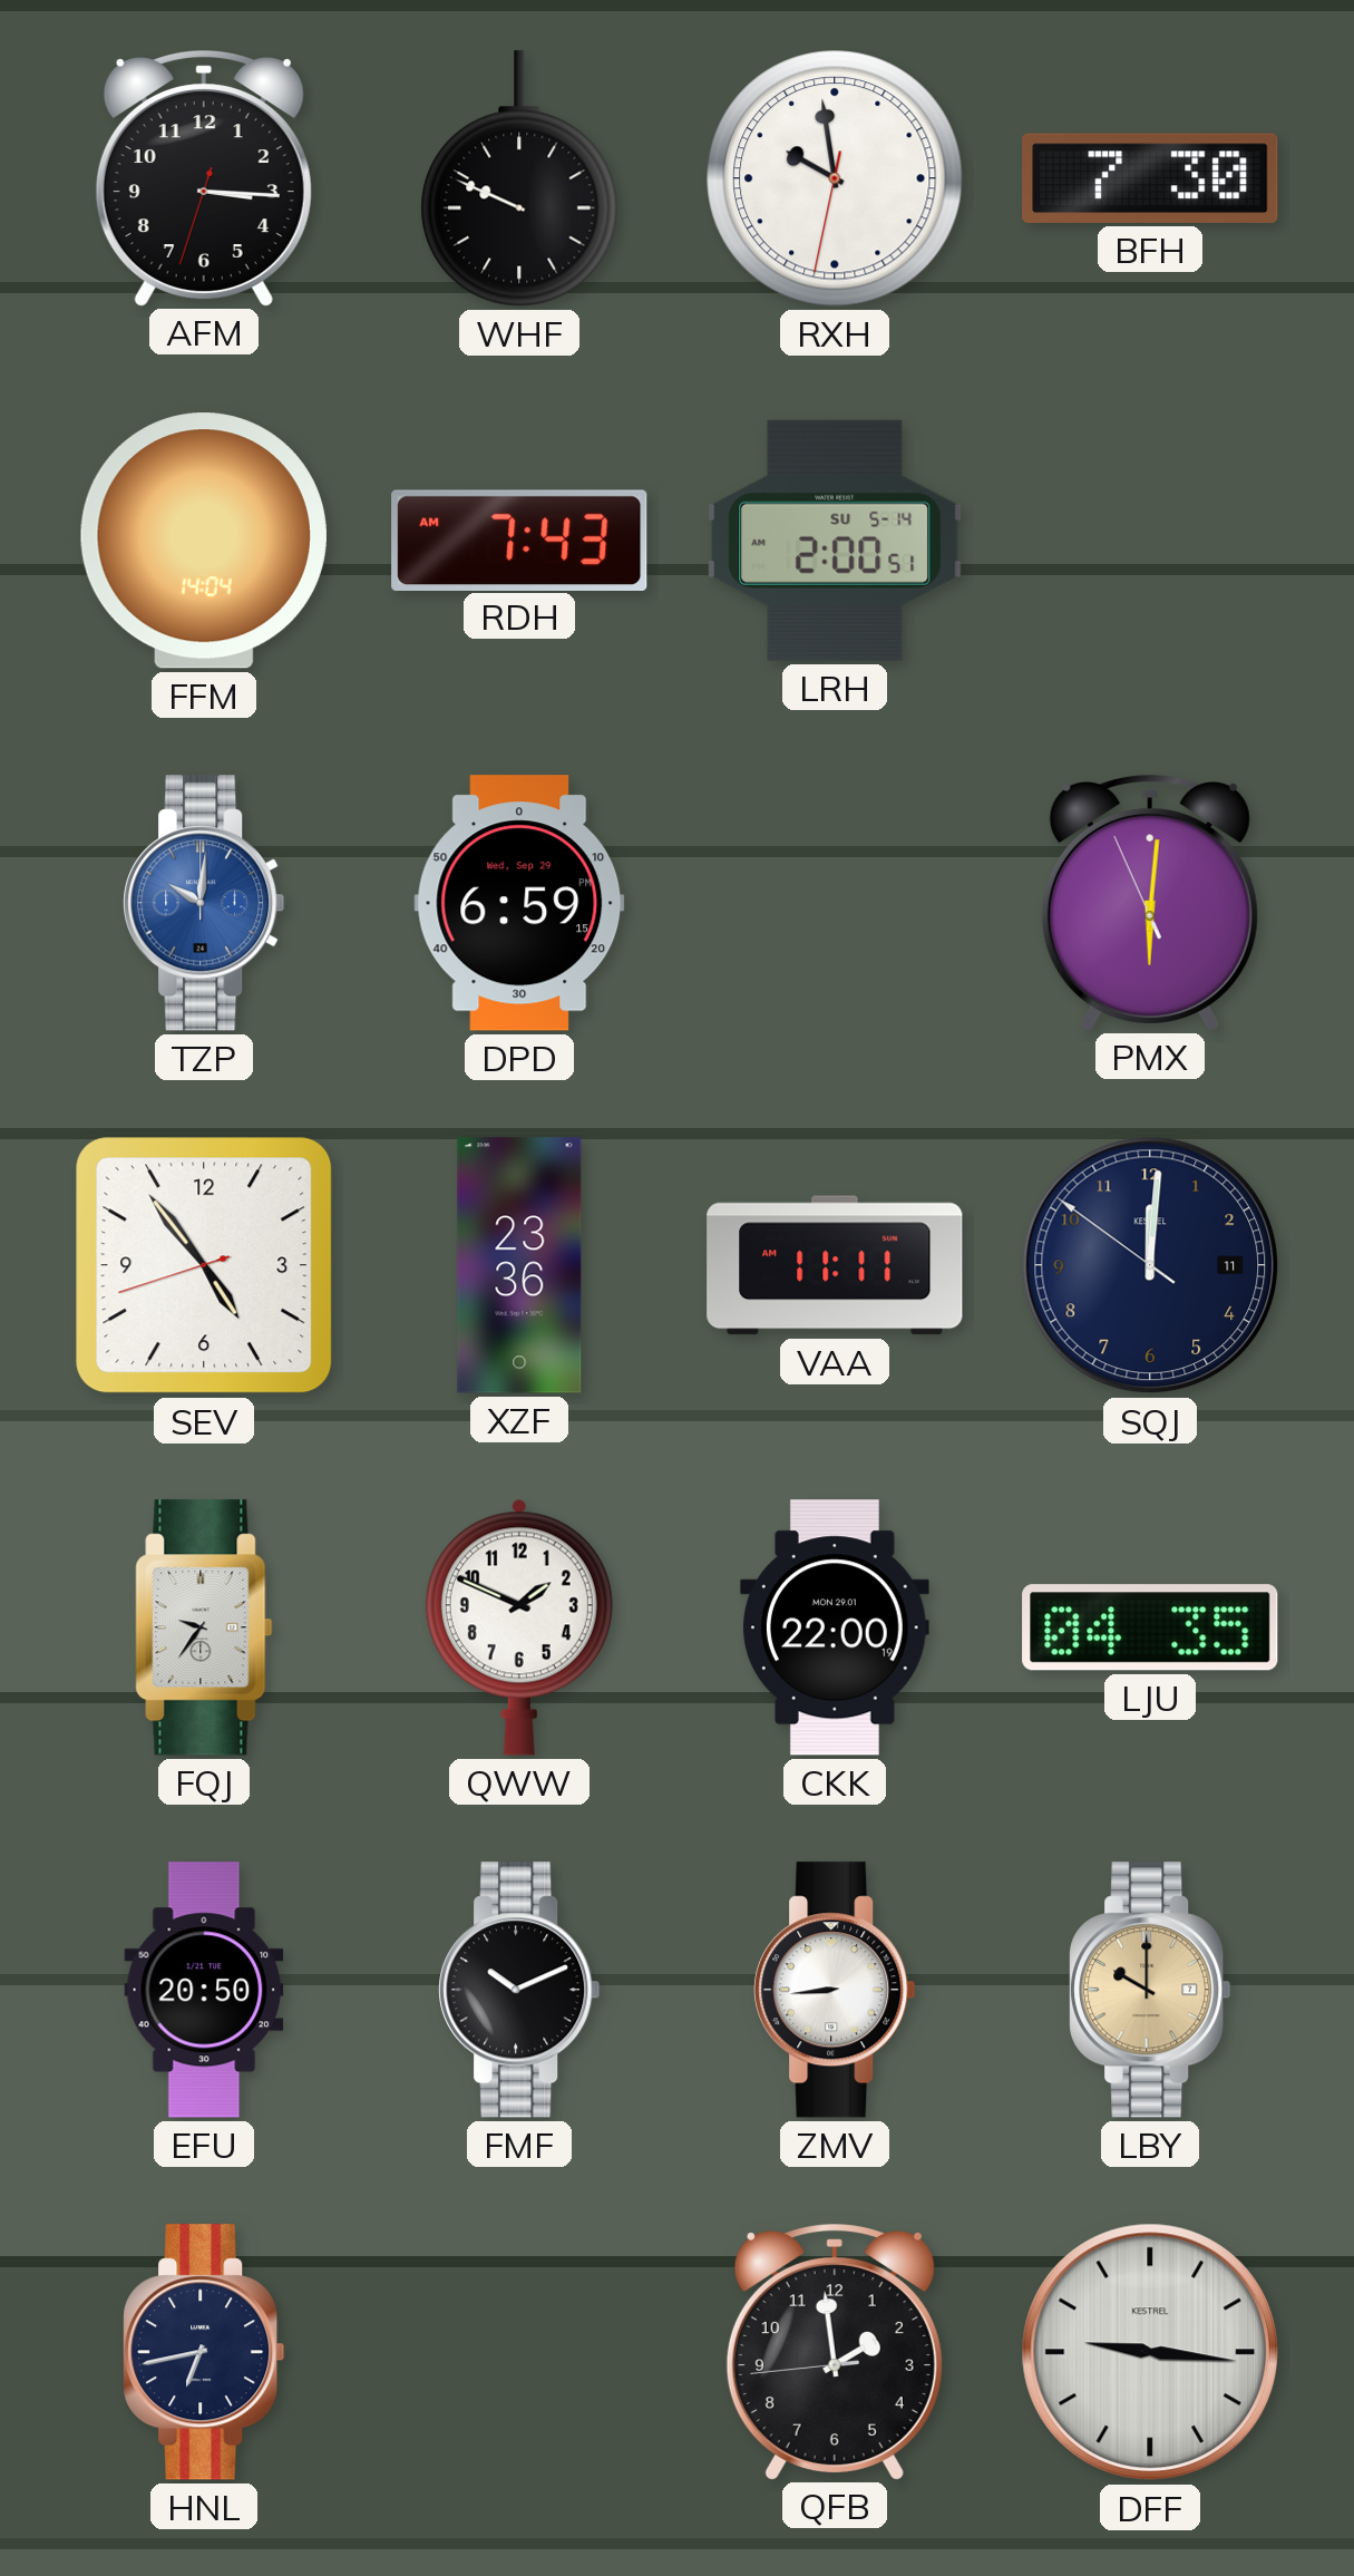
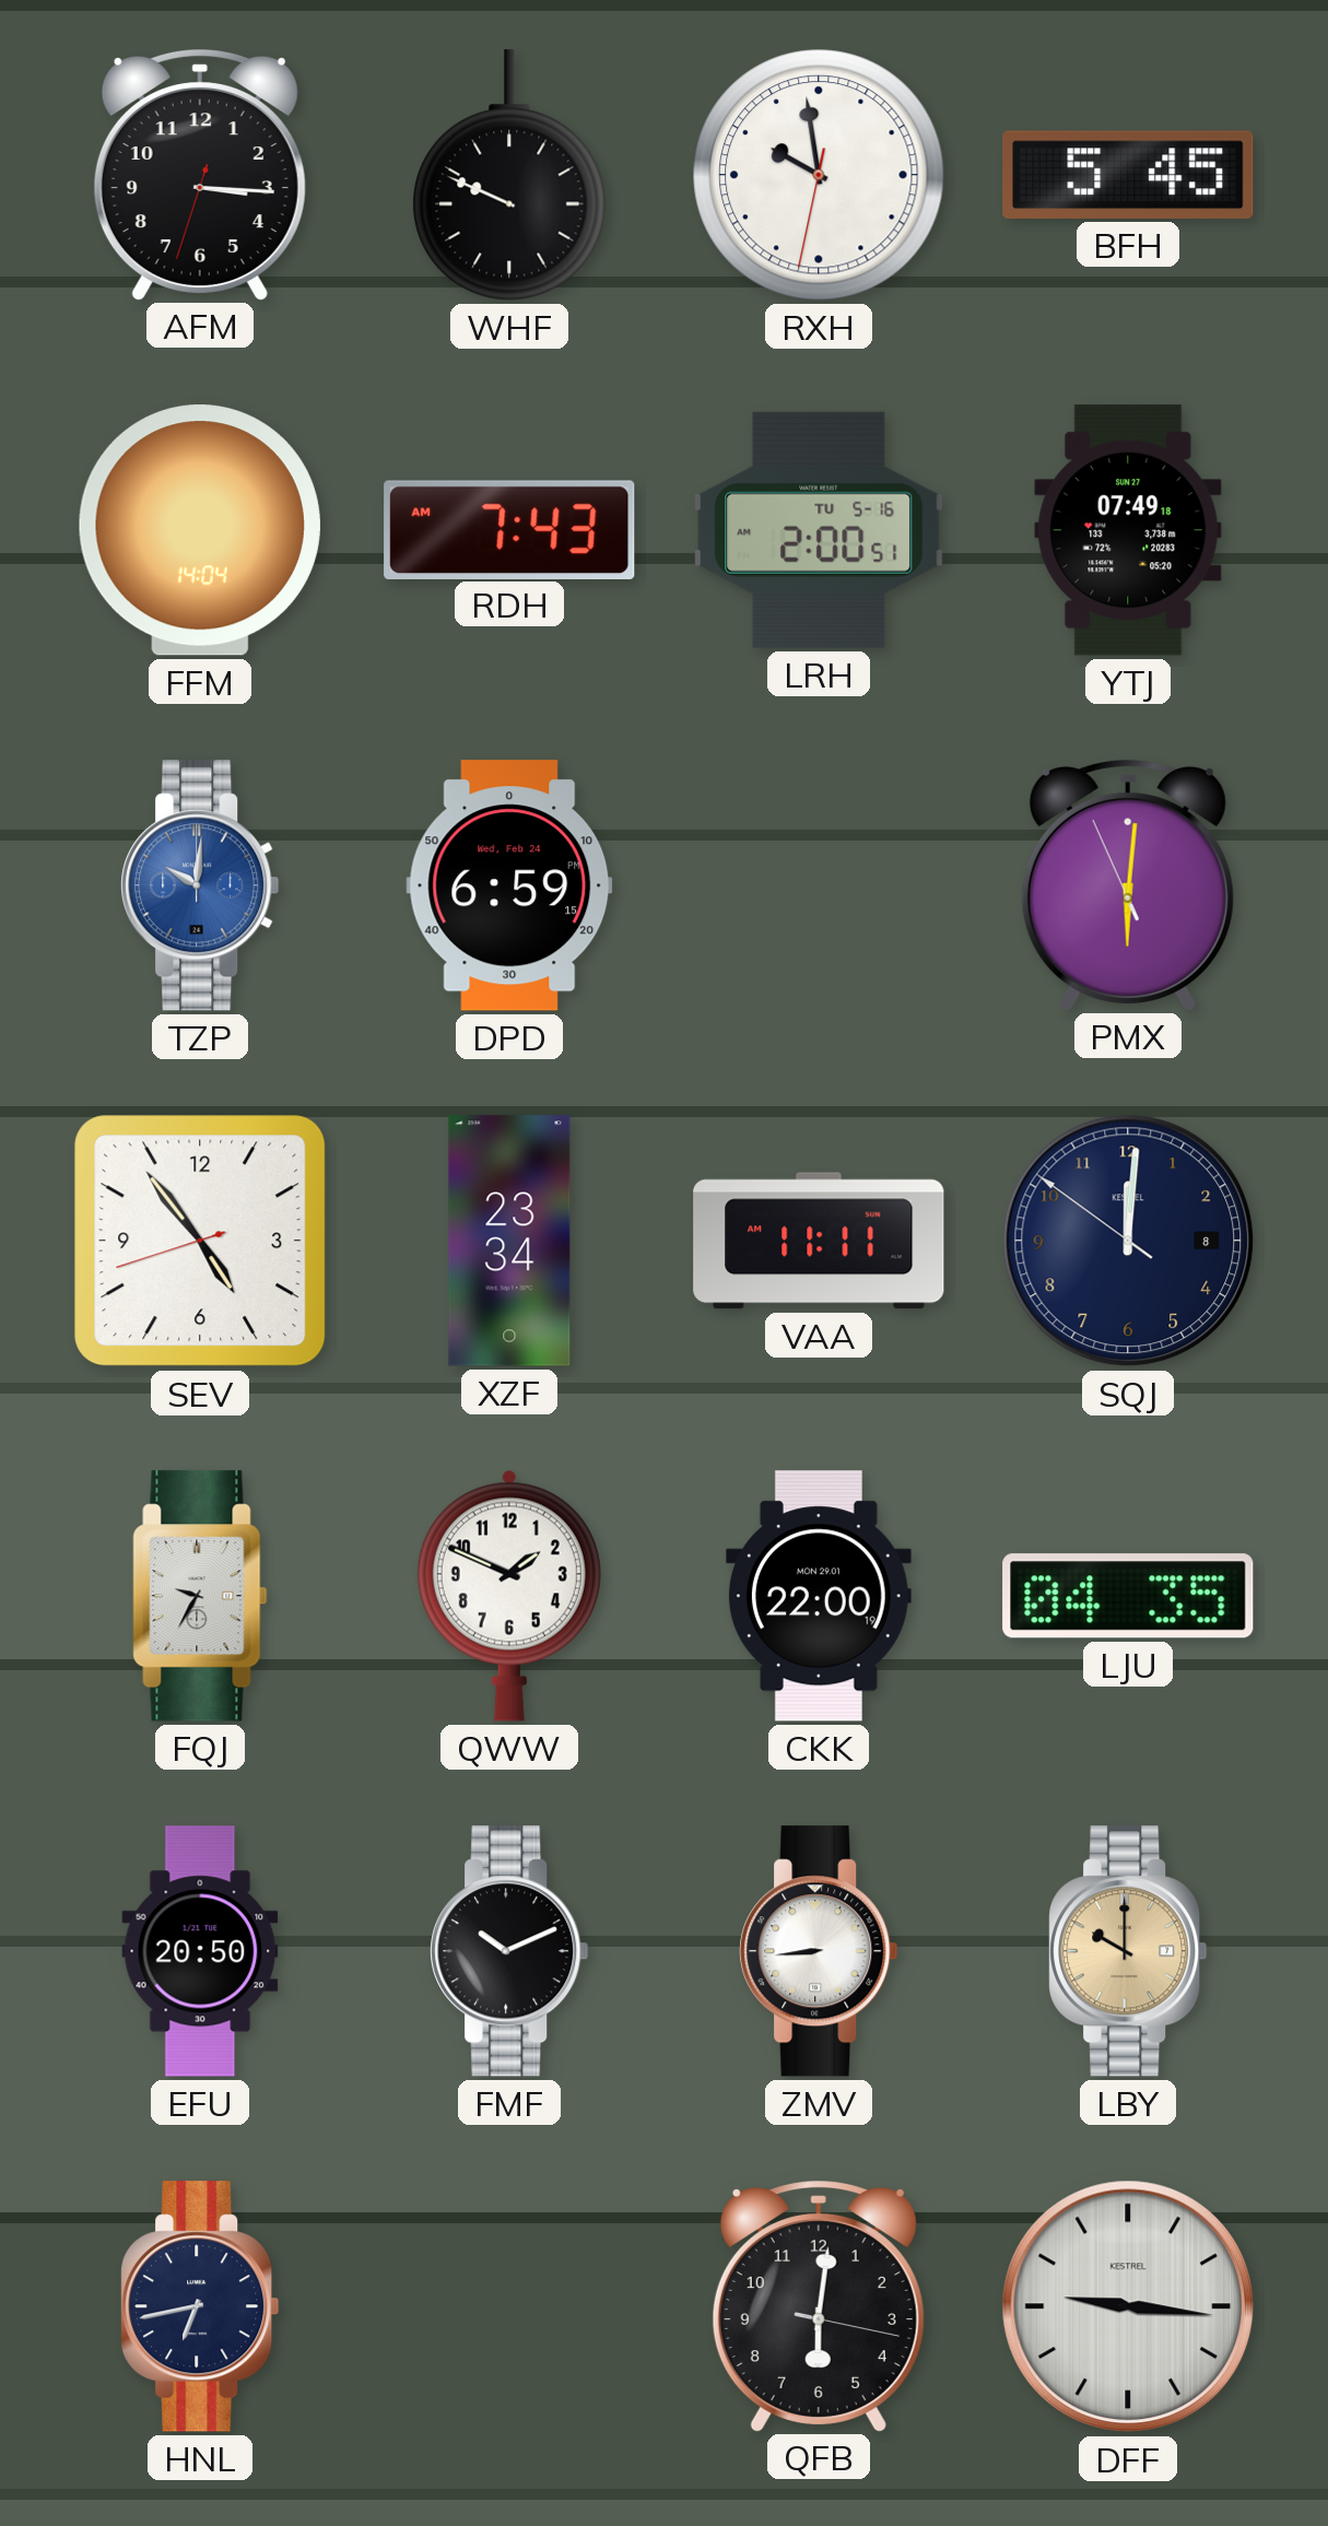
BFH: 7:30 -> 5:45 (1128, 175)
LRH date: SU 5-14 -> TU 5-16 (819, 530)
YTJ: none -> 07:49 (1128, 530)
DPD date: Wed, Sep 29 -> Wed, Feb 24 (509, 885)
XZF: 23:36 -> 23:34 (509, 1241)
SQJ date: 11 -> 8 (1128, 1241)
FQJ: 9:36 -> 9:35 (200, 1596)
QFB: 1:58 -> 6:01 (819, 2306)
